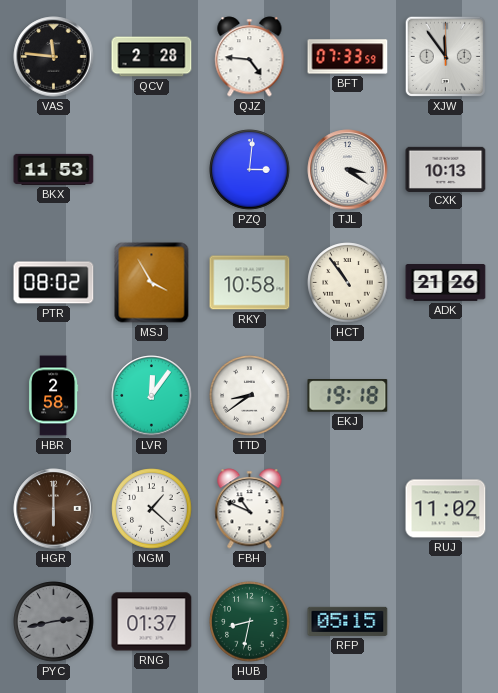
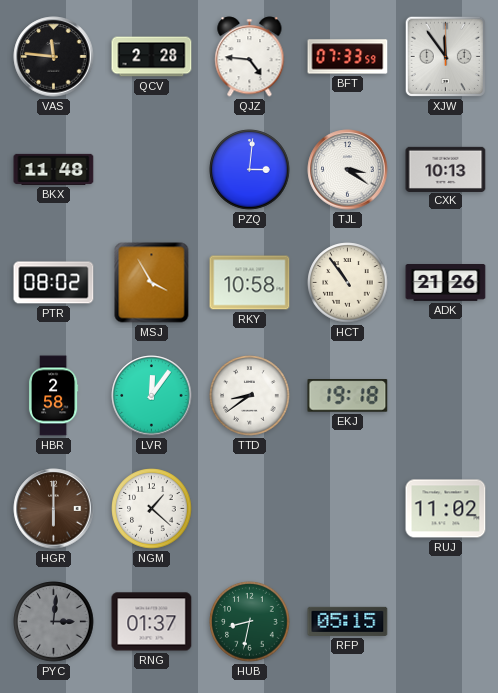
BKX: 11:53 -> 11:48 (54, 169)
FBH: 10:49 -> none (250, 509)
PYC: 2:43 -> 3:01 (54, 622)
